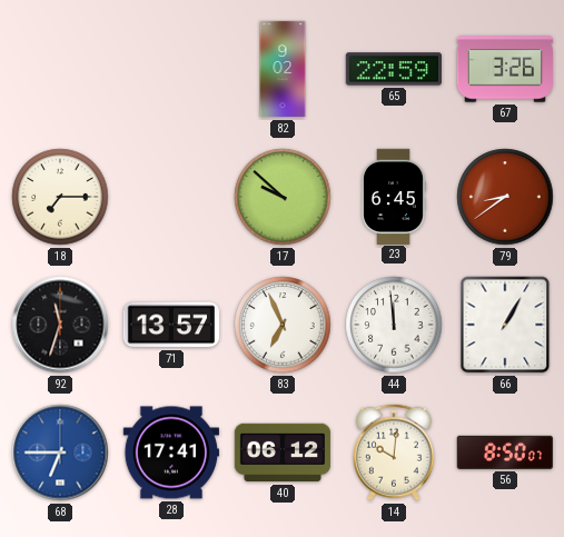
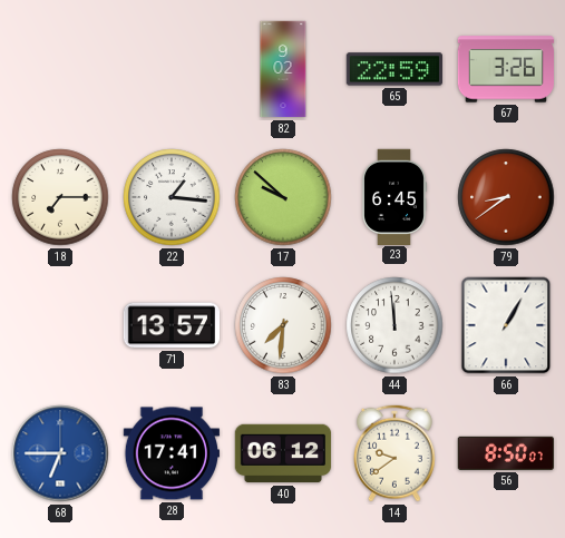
22: none -> 1:16 (172, 197)
92: 11:33 -> none (60, 325)
83: 6:56 -> 7:31 (283, 325)
14: 10:01 -> 9:39 (394, 453)
